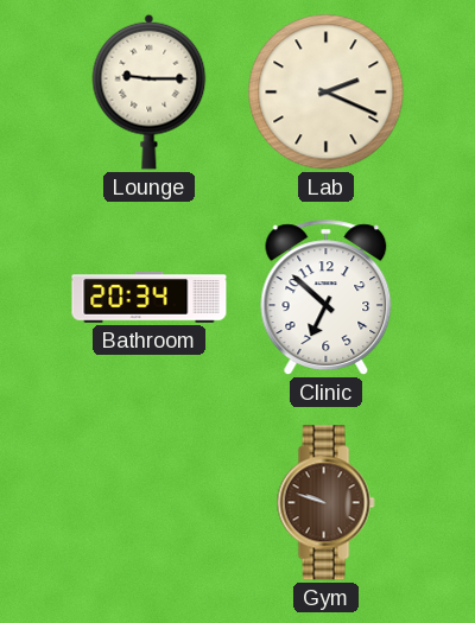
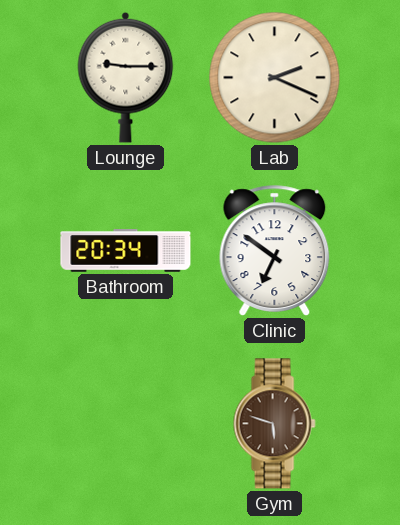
Clinic: 6:52 -> 6:51 (275, 251)
Gym: 9:48 -> 5:48 (274, 424)
